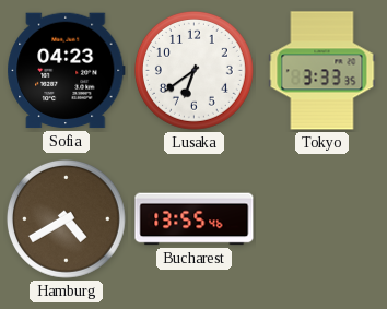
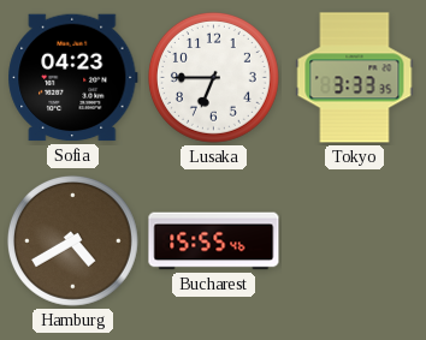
Lusaka: 6:39 -> 6:45 (213, 77)
Bucharest: 13:55 -> 15:55 (214, 241)
